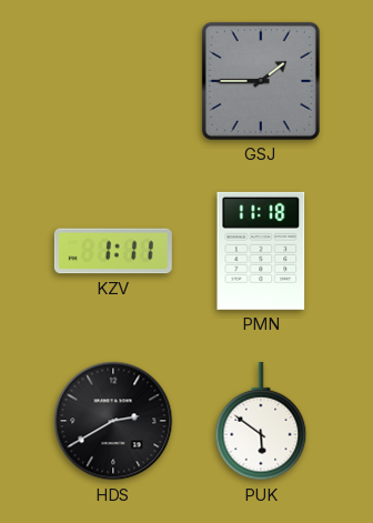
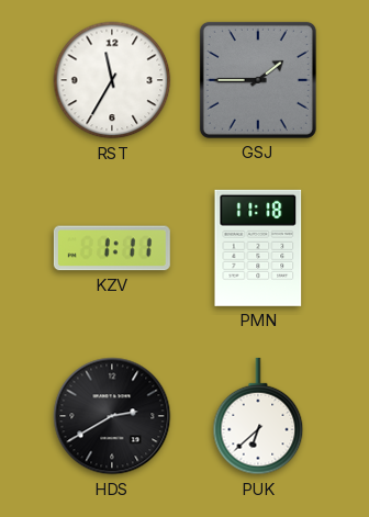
RST: none -> 11:35 (112, 80)
PUK: 5:51 -> 6:38 (258, 416)
